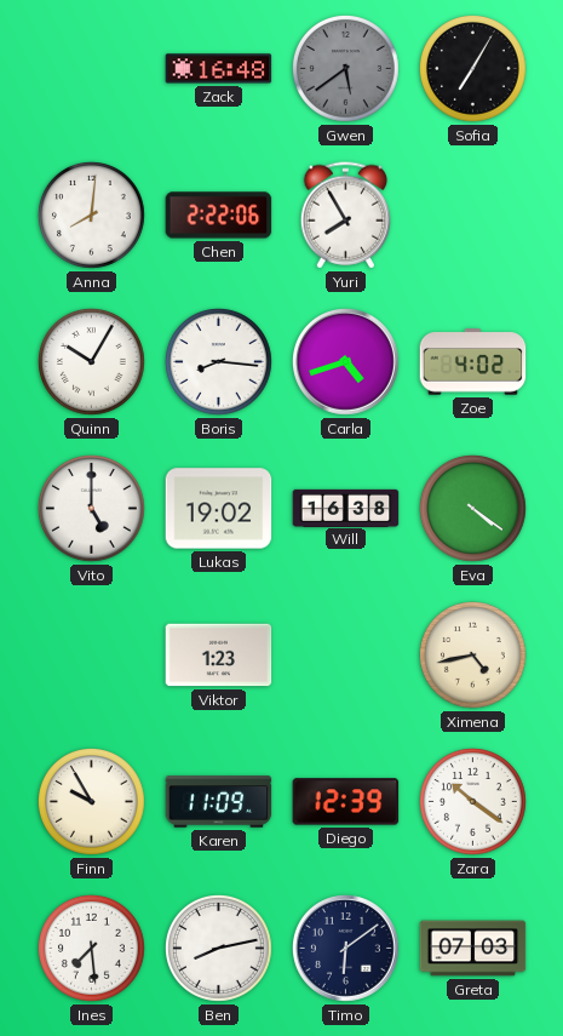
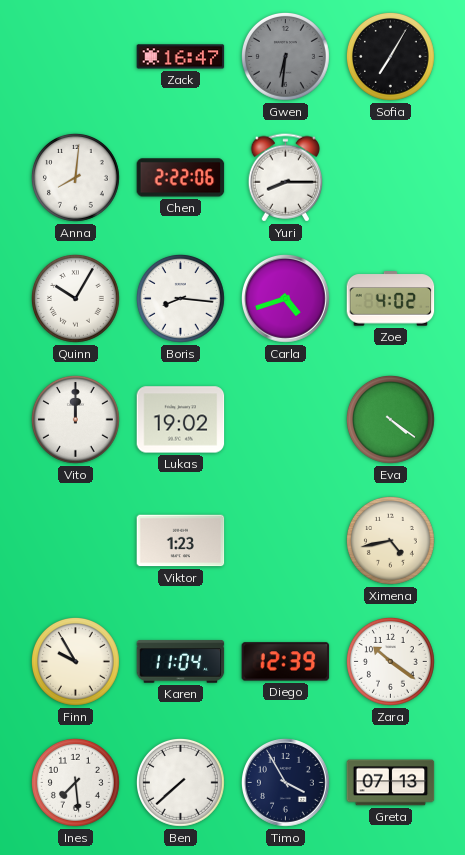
Zack: 16:48 -> 16:47 (181, 57)
Gwen: 5:39 -> 6:31 (286, 57)
Yuri: 7:55 -> 8:15 (285, 178)
Vito: 5:00 -> 12:00 (76, 420)
Will: 16:38 -> none (346, 508)
Karen: 11:09 -> 11:04 (181, 662)
Ben: 8:13 -> 7:38 (181, 783)
Timo: 6:09 -> 3:55 (286, 783)
Greta: 07:03 -> 07:13 (391, 783)
